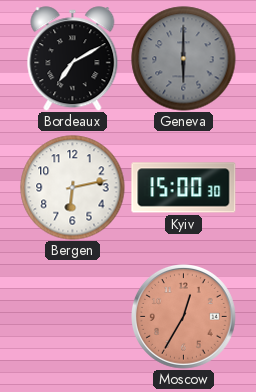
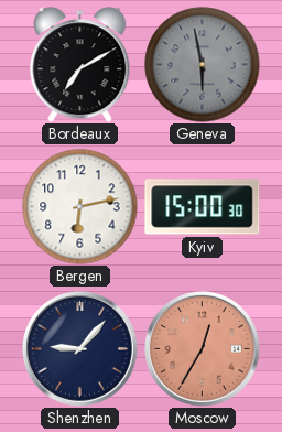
Geneva: 6:00 -> 5:58 (203, 65)
Shenzhen: none -> 9:07 (80, 349)
